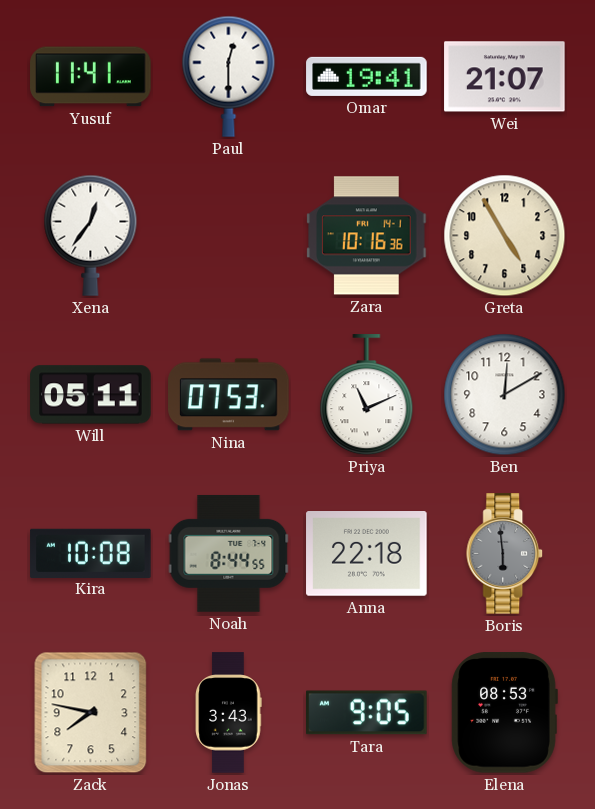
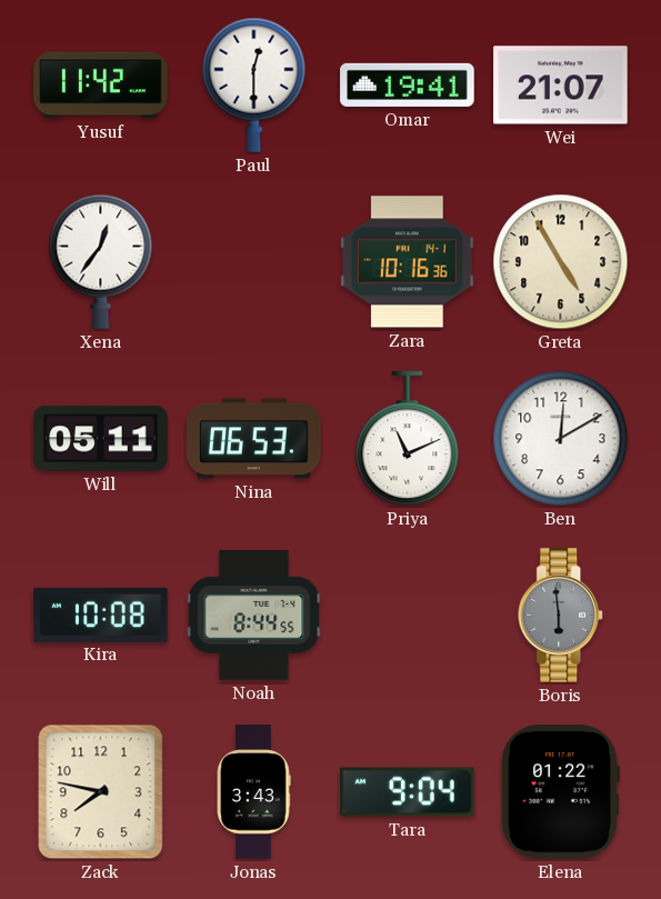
Yusuf: 11:41 -> 11:42 (101, 86)
Nina: 07:53 -> 06:53 (254, 439)
Anna: 22:18 -> none (367, 554)
Tara: 9:05 -> 9:04 (408, 792)
Elena: 08:53 -> 01:22 (560, 792)
